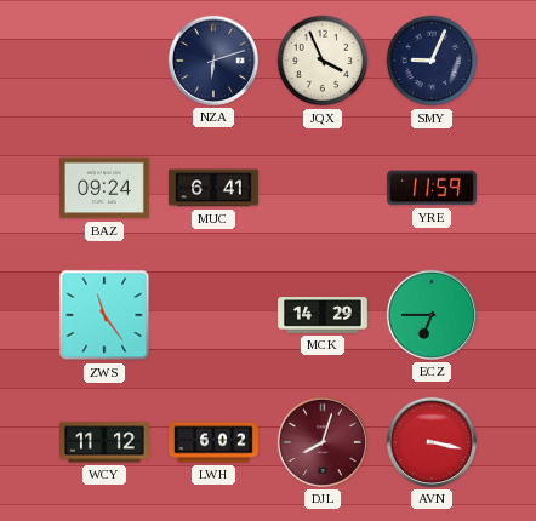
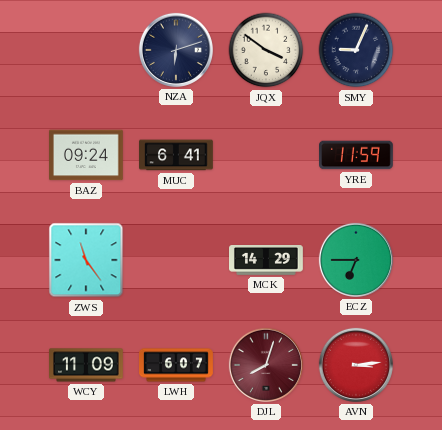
JQX: 3:56 -> 3:51 (266, 50)
WCY: 11:12 -> 11:09 (87, 365)
LWH: 6:02 -> 6:07 (176, 365)
AVN: 3:17 -> 3:14 (356, 365)
